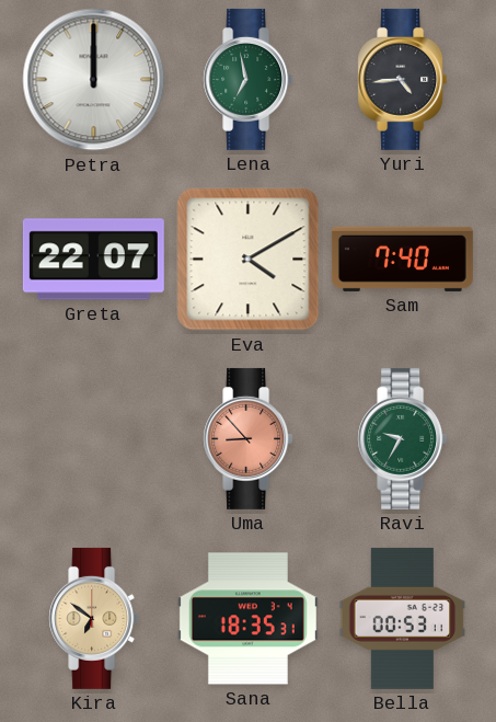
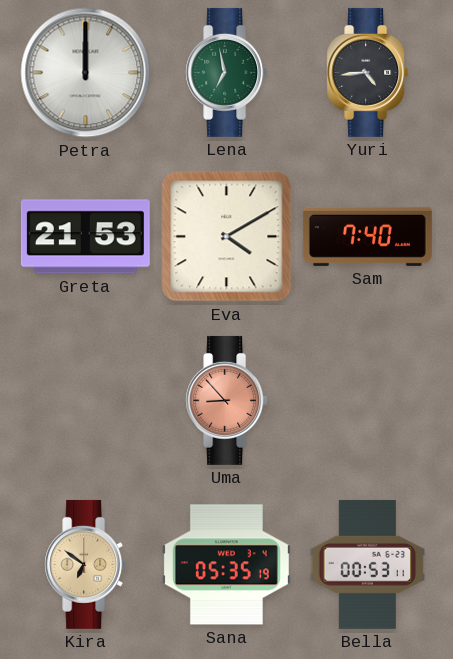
Greta: 22:07 -> 21:53 (85, 237)
Ravi: 9:35 -> none (403, 438)
Sana: 18:35 -> 05:35 (226, 565)
